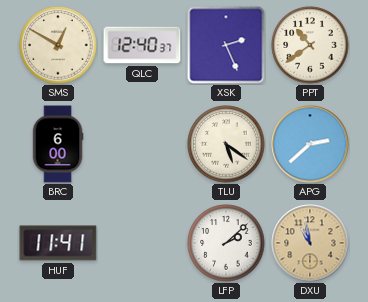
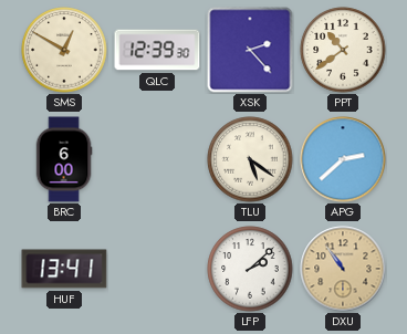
QLC: 12:40 -> 12:39 (157, 50)
XSK: 2:26 -> 2:23 (250, 50)
HUF: 11:41 -> 13:41 (64, 269)
DXU: 10:58 -> 10:54 (343, 269)
